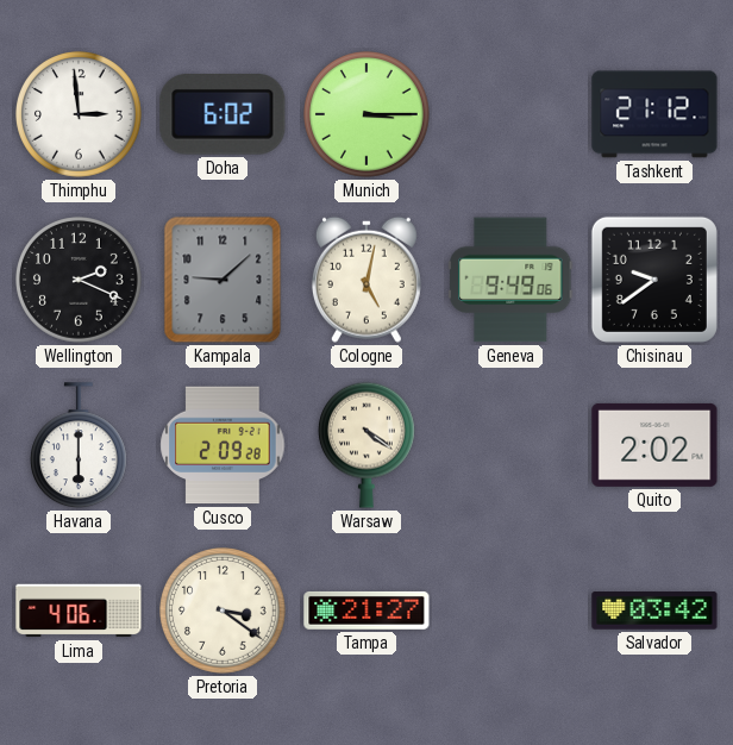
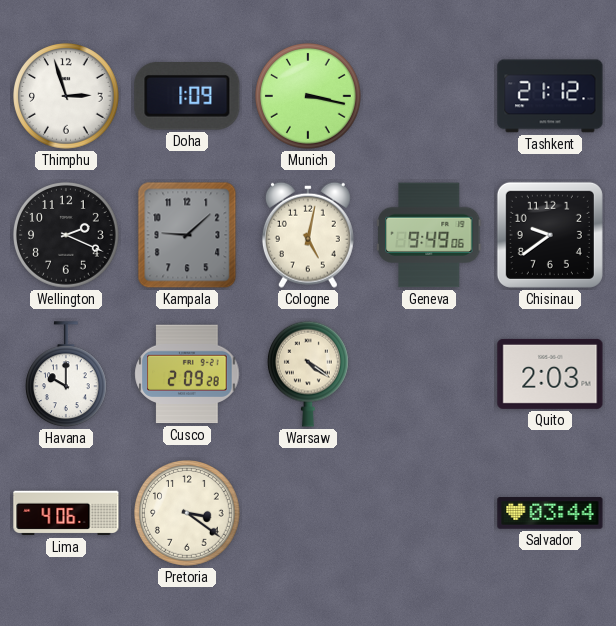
Thimphu: 2:59 -> 2:57 (67, 97)
Doha: 6:02 -> 1:09 (187, 96)
Munich: 3:15 -> 3:17 (309, 97)
Havana: 6:00 -> 10:00 (66, 375)
Quito: 2:02 -> 2:03 (550, 374)
Tampa: 21:27 -> none (366, 611)
Salvador: 03:42 -> 03:44 (550, 513)
